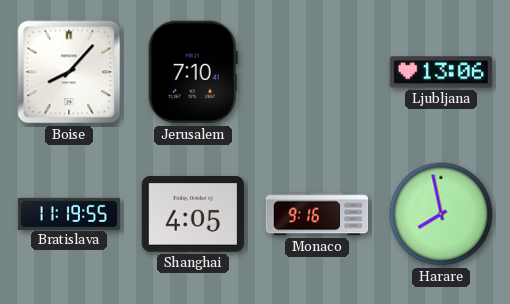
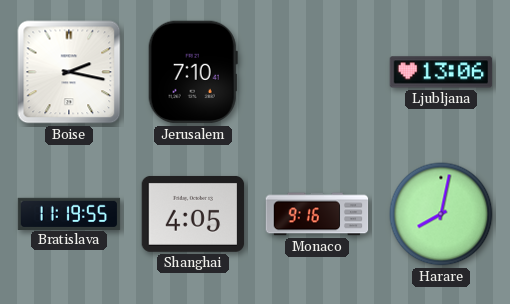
Boise: 8:07 -> 2:17 (69, 72)
Harare: 7:58 -> 8:02 (441, 214)
